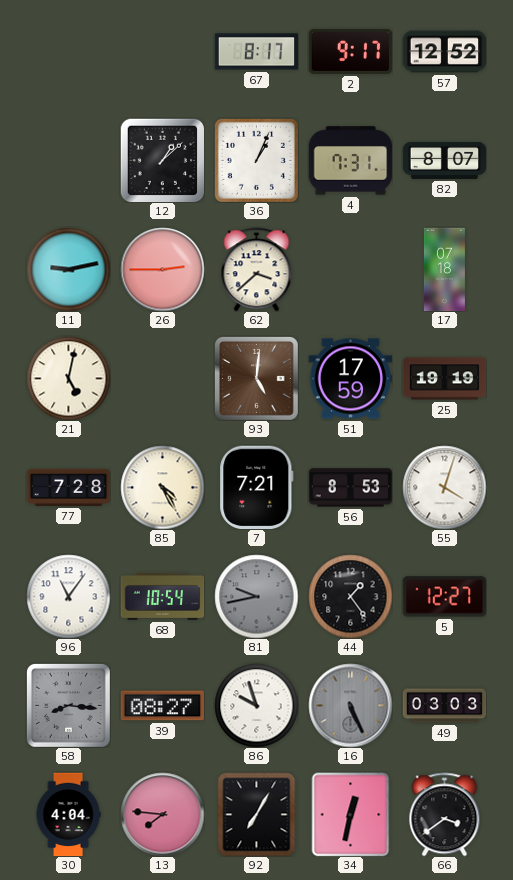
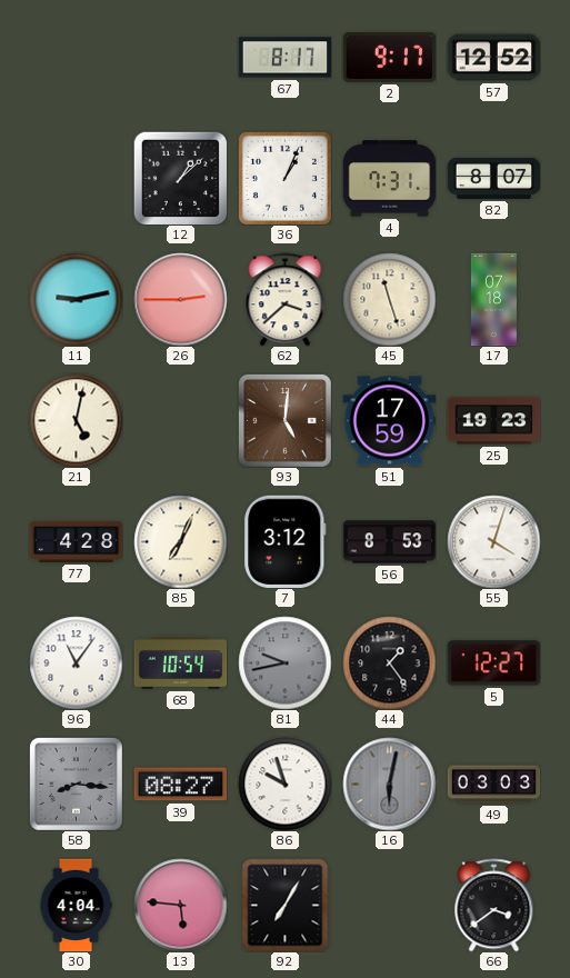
45: none -> 11:27 (389, 299)
25: 19:19 -> 19:23 (493, 421)
77: 7:28 -> 4:28 (76, 541)
85: 4:25 -> 7:04 (180, 541)
7: 7:21 -> 3:12 (286, 541)
16: 5:26 -> 6:02 (389, 784)
13: 7:46 -> 5:46 (180, 905)
34: 12:32 -> none (351, 814)
